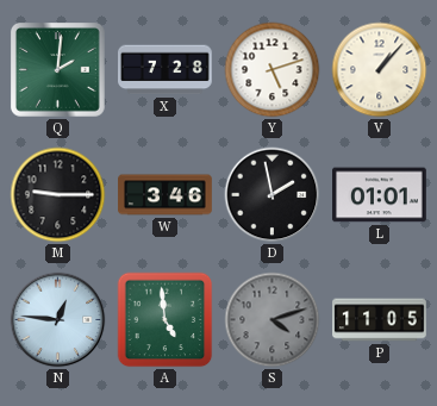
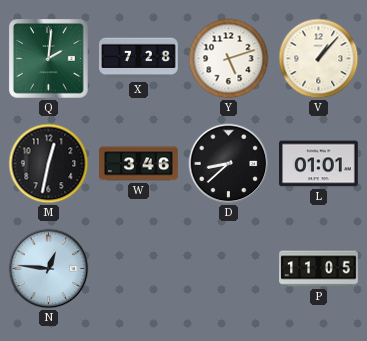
M: 9:15 -> 12:32 (49, 164)
D: 1:58 -> 8:38 (229, 164)
A: 4:59 -> none (166, 320)
S: 4:12 -> none (273, 320)
